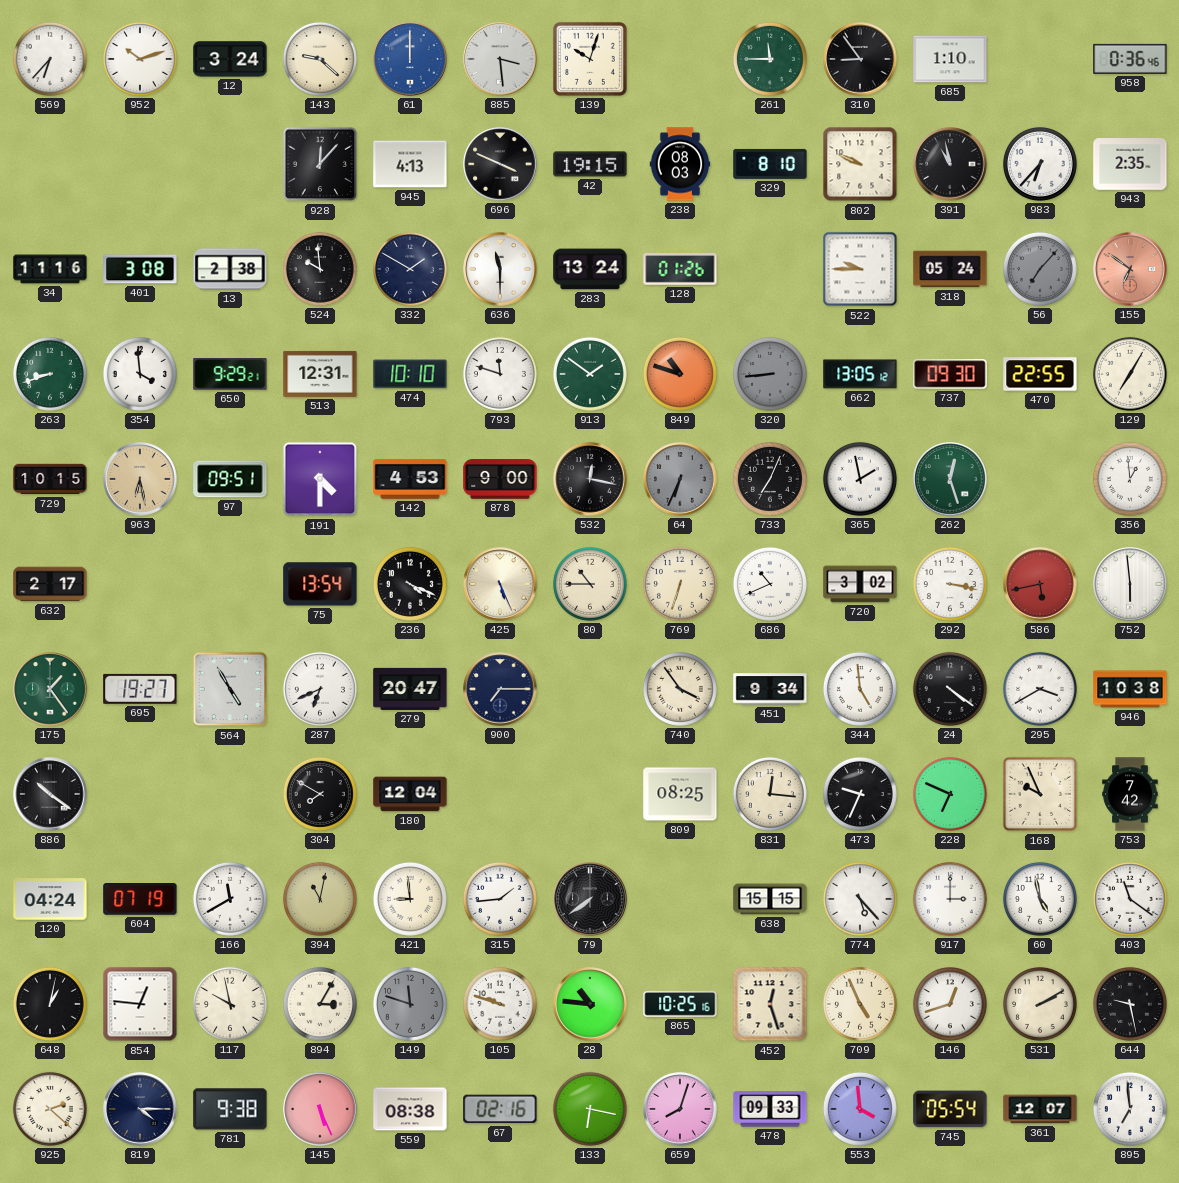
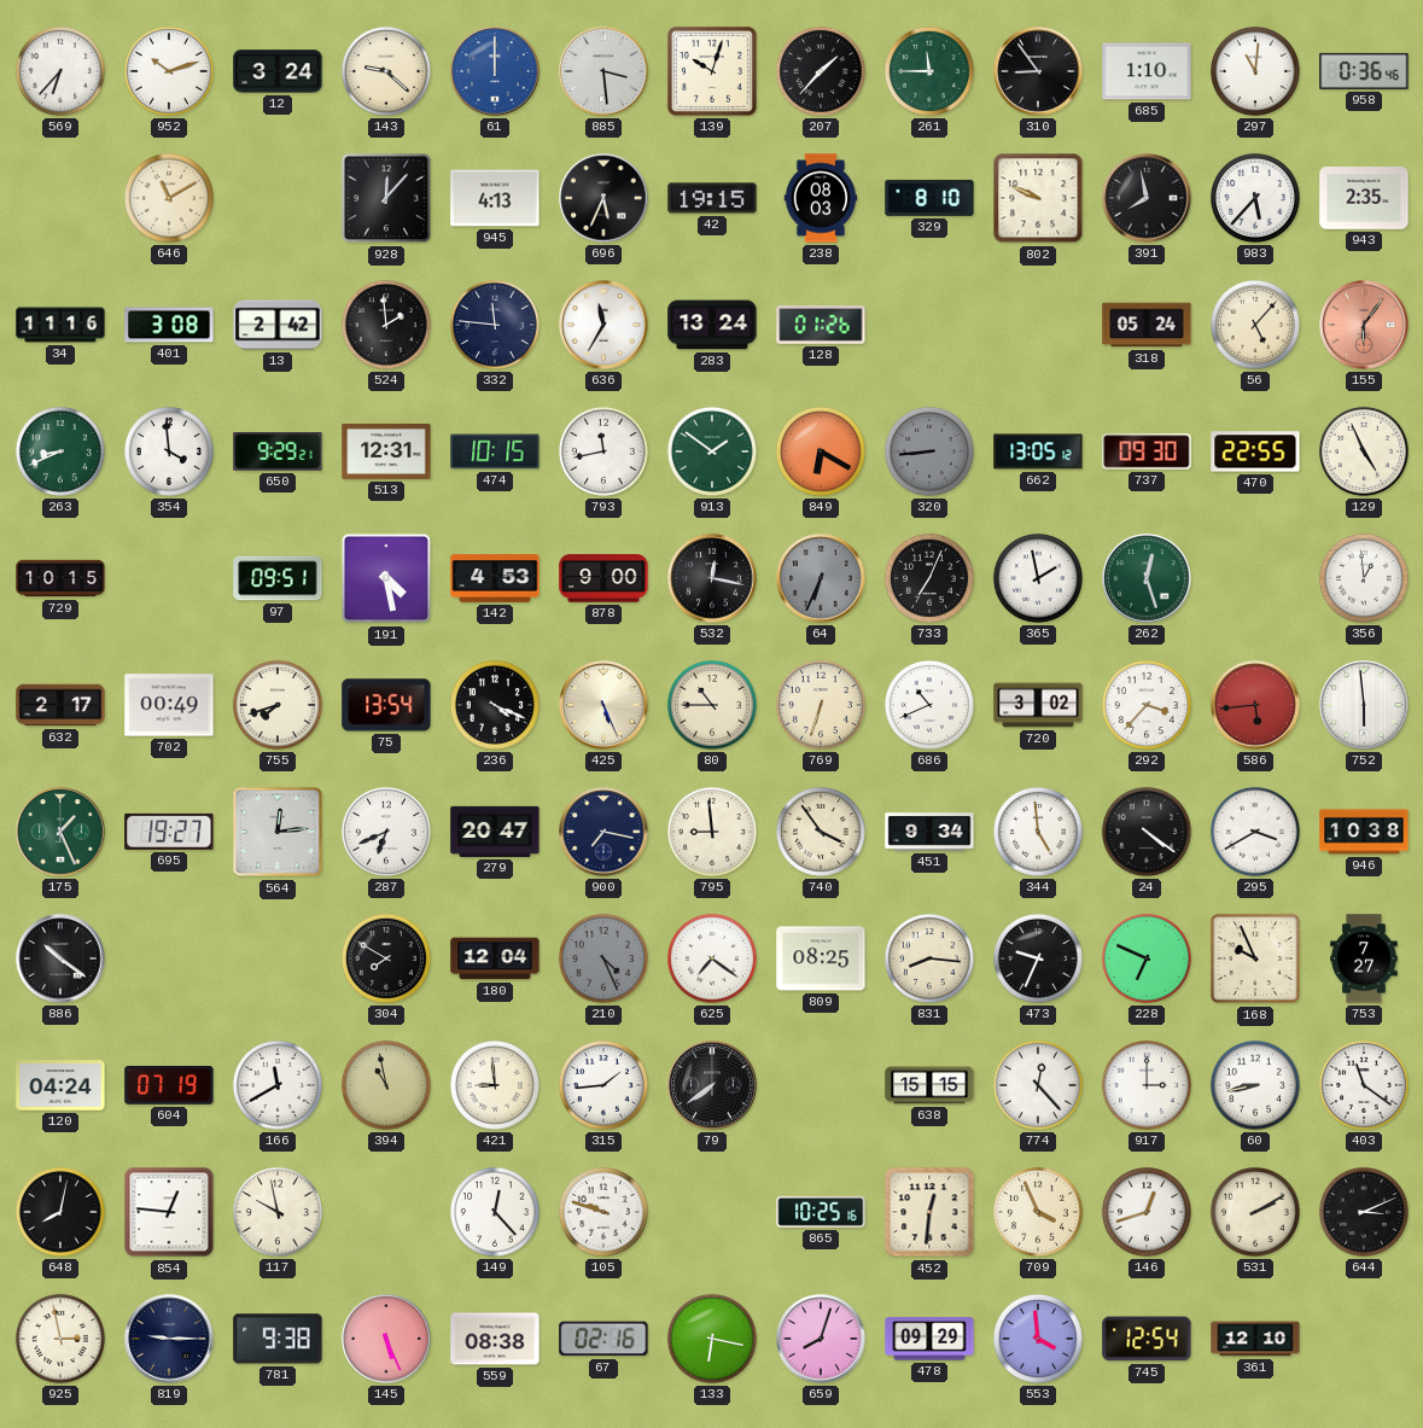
207: none -> 1:37 (821, 71)
297: none -> 11:01 (1255, 71)
646: none -> 11:10 (169, 198)
696: 3:49 -> 5:34 (603, 198)
391: 10:58 -> 7:58 (1147, 198)
983: 6:37 -> 5:37 (1255, 198)
13: 2:38 -> 2:42 (278, 325)
524: 9:59 -> 1:59 (386, 325)
332: 1:50 -> 11:46 (495, 325)
636: 11:30 -> 11:35 (603, 325)
522: 9:45 -> none (860, 269)
56: 7:07 -> 5:07 (1255, 325)
56 dial: grey -> cream (1255, 325)
155: 6:51 -> 6:06 (1364, 325)
263: 8:42 -> 8:41 (60, 451)
474: 10:10 -> 10:15 (495, 451)
793: 11:48 -> 11:43 (603, 451)
849: 10:48 -> 6:20 (821, 451)
129: 7:05 -> 4:56 (1364, 451)
963: 6:28 -> none (140, 479)
191: 4:30 -> 4:28 (386, 578)
702: none -> 00:49 (169, 705)
755: none -> 7:42 (278, 705)
292: 3:17 -> 3:37 (1147, 705)
586: 5:43 -> 5:44 (1255, 705)
175: 1:24 -> 1:26 (60, 832)
564: 4:55 -> 12:14 (278, 832)
900: 7:15 -> 7:17 (603, 832)
795: none -> 8:59 (712, 832)
210: none -> 4:26 (603, 958)
625: none -> 7:21 (712, 958)
831: 12:16 -> 8:16 (929, 958)
753: 7:42 -> 7:27 (1364, 958)
394: 11:02 -> 10:58 (386, 1085)
774: 5:23 -> 12:23 (1038, 1085)
60: 4:58 -> 8:43 (1255, 1085)
648: 1:02 -> 8:02 (60, 1212)
894: 3:05 -> none (320, 1004)
149: 11:48 -> 12:23 (495, 1212)
149 dial: grey -> white (495, 1212)
28: 10:46 -> none (590, 1004)
452: 12:27 -> 12:31 (929, 1212)
709: 4:56 -> 3:56 (1038, 1212)
644: 9:28 -> 3:11 (1364, 1212)
925: 2:22 -> 2:58 (60, 1339)
819: 4:15 -> 9:15 (169, 1339)
478: 09:33 -> 09:29 (929, 1339)
745: 05:54 -> 12:54 (1147, 1339)
361: 12:07 -> 12:10 (1255, 1339)
895: 6:59 -> none (1130, 1109)
